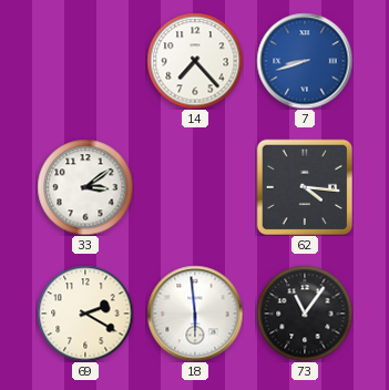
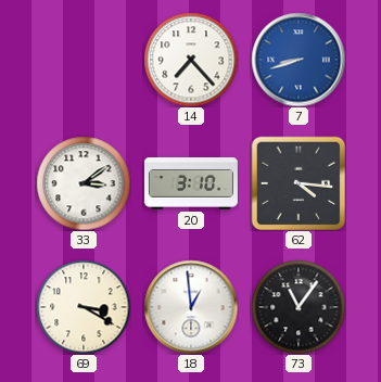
20: none -> 3:10 (191, 184)
69: 2:20 -> 3:20 (84, 307)
18: 5:59 -> 12:59 (191, 307)
